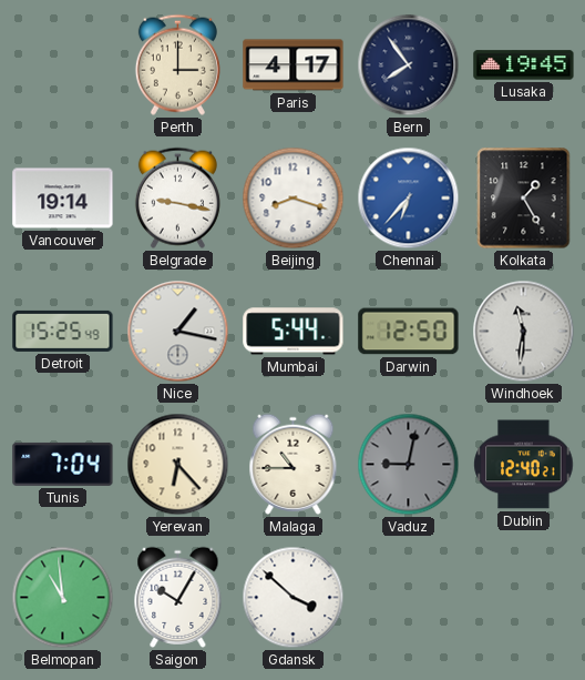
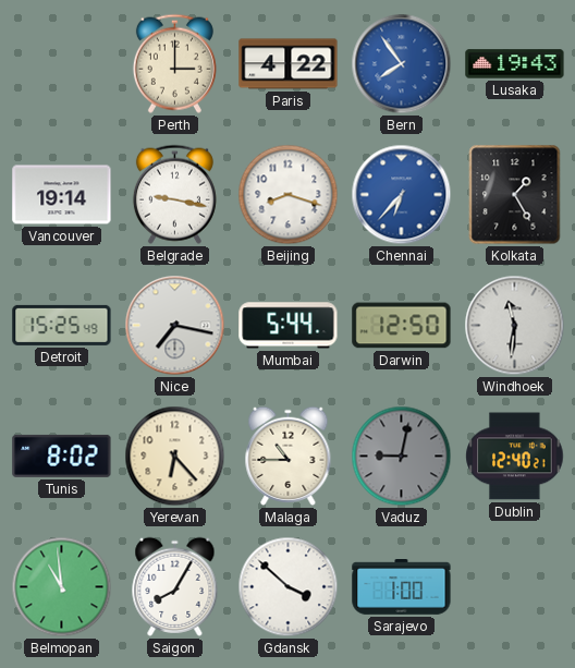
Paris: 4:17 -> 4:22 (289, 64)
Bern dial: navy -> blue (402, 64)
Lusaka: 19:45 -> 19:43 (515, 64)
Nice: 1:17 -> 7:17 (175, 326)
Tunis: 7:04 -> 8:02 (62, 456)
Saigon: 10:05 -> 8:05 (175, 586)
Sarajevo: none -> 1:00 (402, 587)
